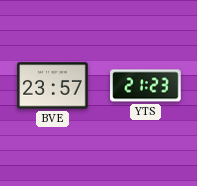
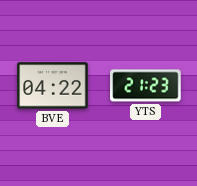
BVE: 23:57 -> 04:22 (53, 86)
